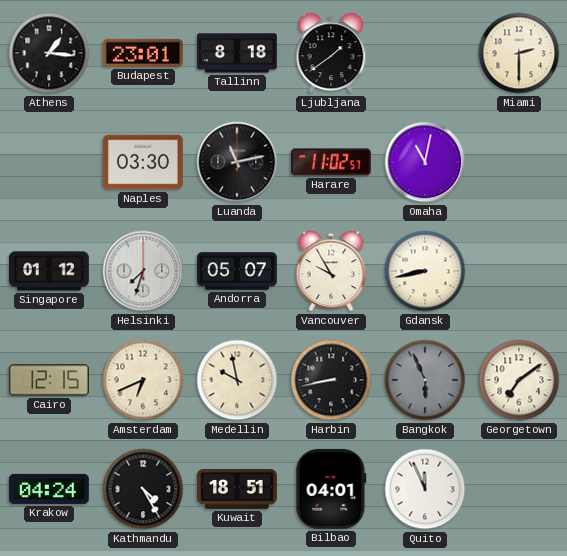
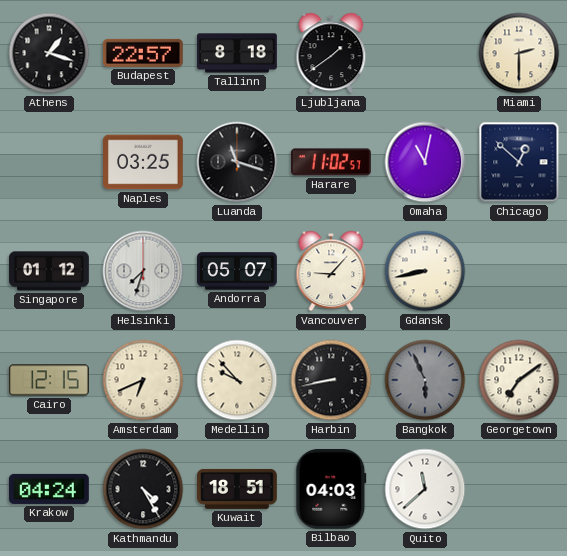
Athens: 1:16 -> 1:18 (49, 53)
Budapest: 23:01 -> 22:57 (143, 53)
Naples: 03:30 -> 03:25 (144, 162)
Luanda: 11:13 -> 11:18 (237, 162)
Chicago: none -> 12:52 (519, 162)
Vancouver: 9:55 -> 9:07 (331, 271)
Medellin: 9:58 -> 9:53 (237, 380)
Bilbao: 04:01 -> 04:03 (331, 489)
Quito: 11:56 -> 11:38 (425, 489)
